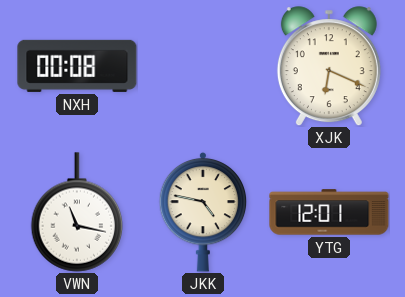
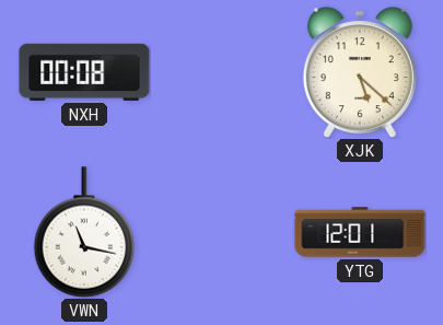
XJK: 6:19 -> 5:22 (360, 72)
JKK: 4:47 -> none (203, 212)
